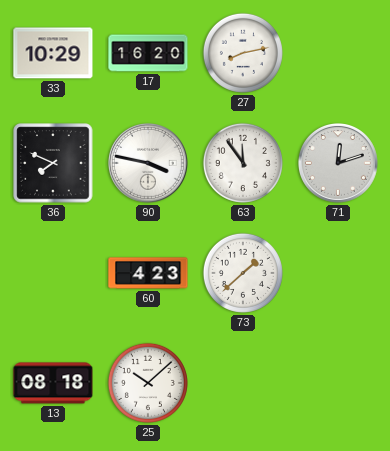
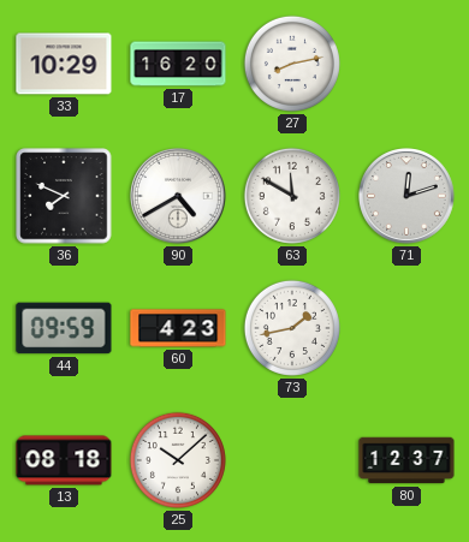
90: 3:47 -> 4:40 (179, 197)
63: 11:54 -> 11:50 (292, 196)
44: none -> 09:59 (64, 328)
73: 1:38 -> 1:43 (292, 328)
80: none -> 12:37 (406, 460)
